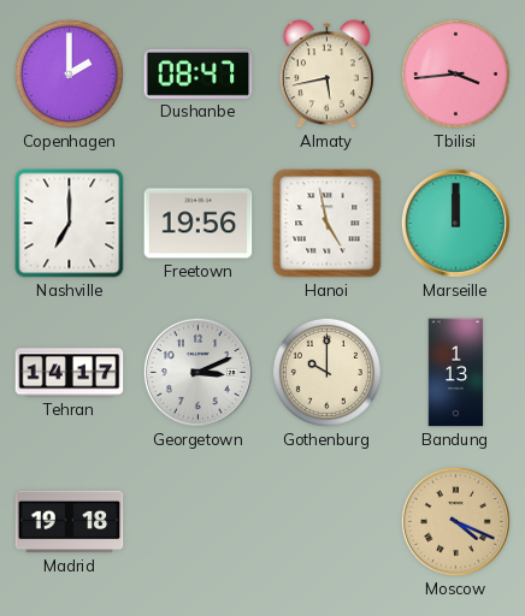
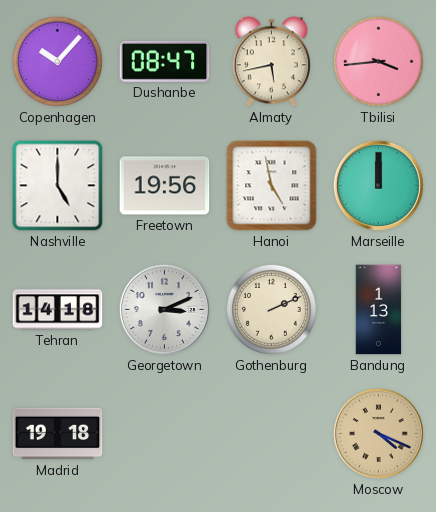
Copenhagen: 2:00 -> 10:07 (57, 61)
Nashville: 7:00 -> 5:00 (58, 186)
Tehran: 14:17 -> 14:18 (58, 310)
Gothenburg: 10:00 -> 2:11 (271, 309)
